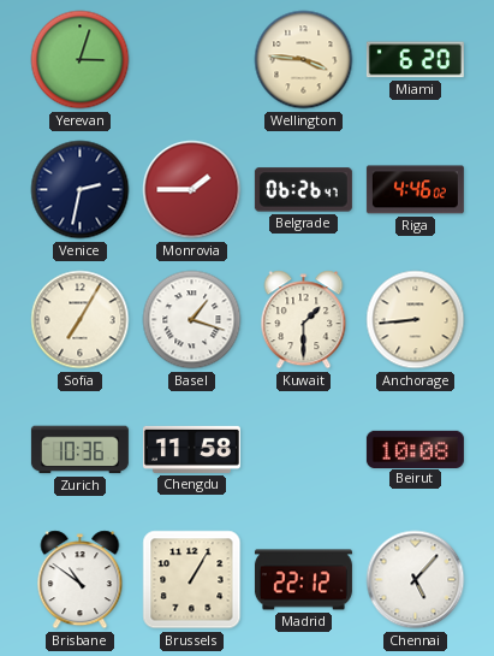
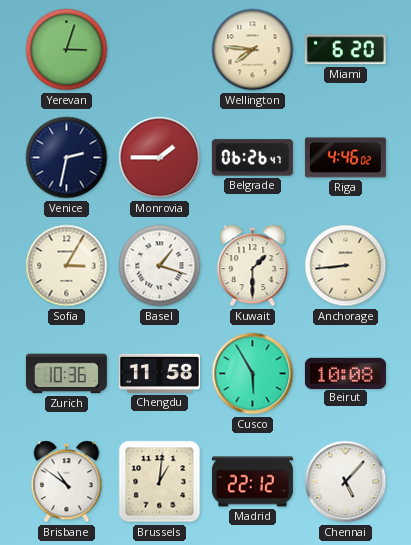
Wellington: 3:46 -> 7:46 (253, 50)
Sofia: 7:05 -> 3:05 (67, 266)
Cusco: none -> 5:55 (253, 374)
Brussels: 1:05 -> 1:01 (160, 482)
